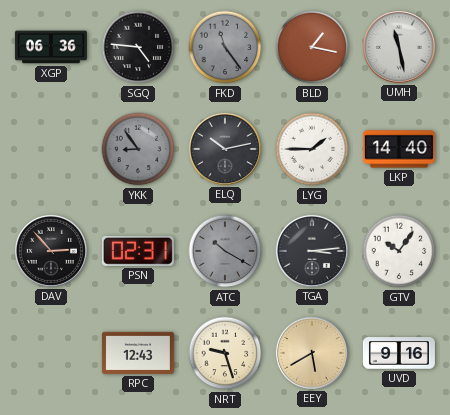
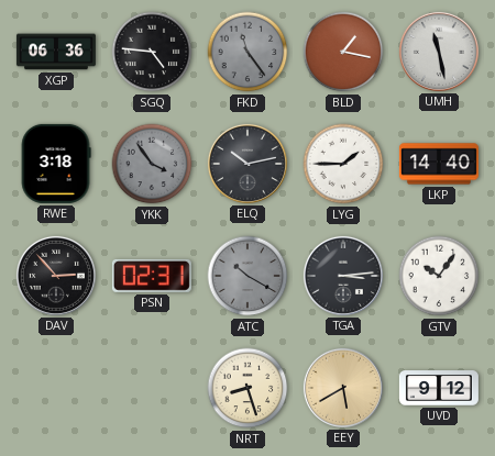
RWE: none -> 3:18 (56, 164)
YKK: 8:54 -> 3:54 (152, 164)
RPC: 12:43 -> none (138, 353)
NRT: 9:27 -> 8:27 (248, 388)
UVD: 9:16 -> 9:12 (439, 388)
